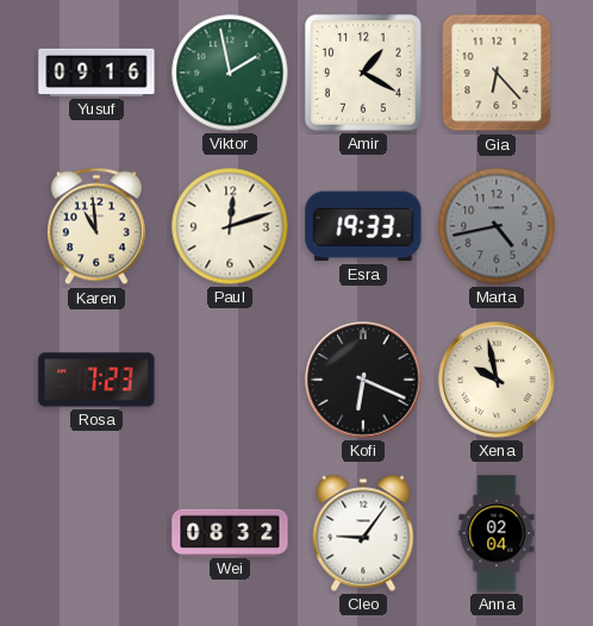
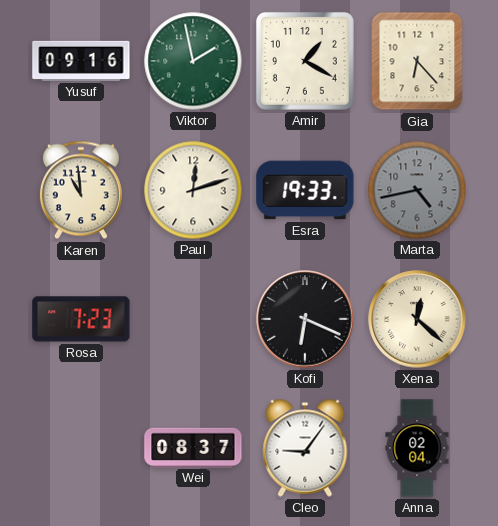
Xena: 9:58 -> 12:22 (417, 319)
Wei: 08:32 -> 08:37 (193, 447)
